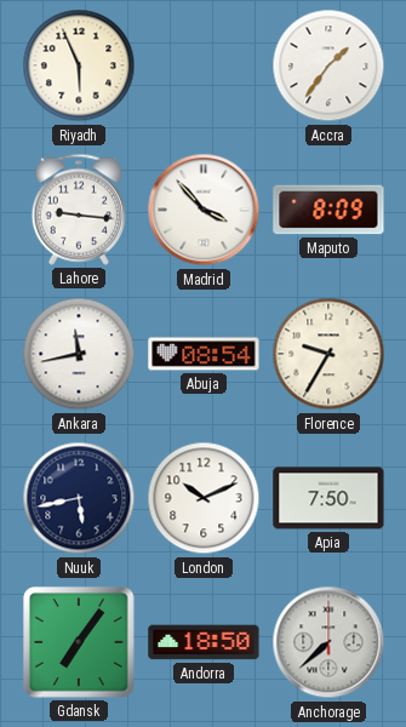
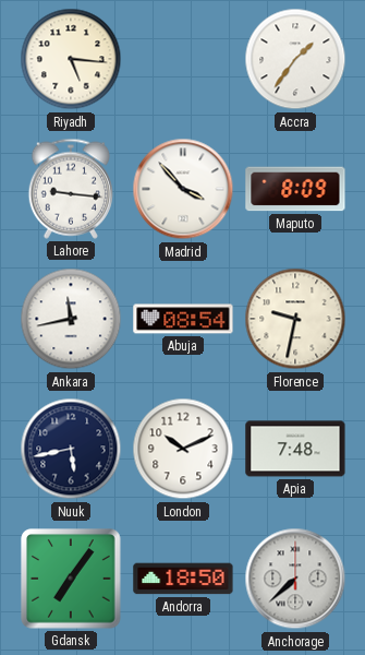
Riyadh: 5:56 -> 5:16 (71, 59)
Florence: 9:35 -> 9:32 (295, 319)
Apia: 7:50 -> 7:48 (295, 449)
